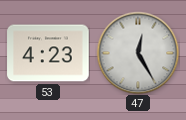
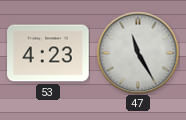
47: 12:25 -> 11:25 (138, 53)
